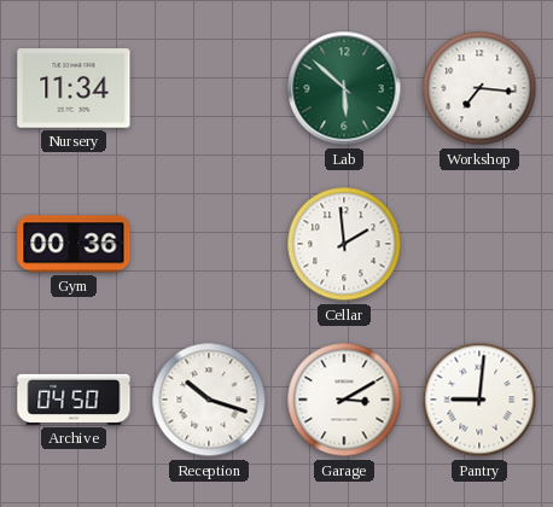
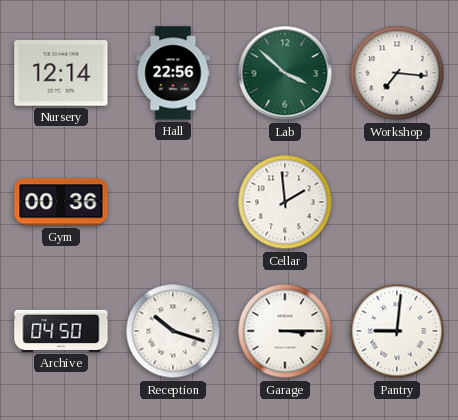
Nursery: 11:34 -> 12:14 (61, 73)
Hall: none -> 22:56 (173, 73)
Lab: 5:52 -> 3:52 (285, 73)
Garage: 3:10 -> 3:15 (285, 331)
